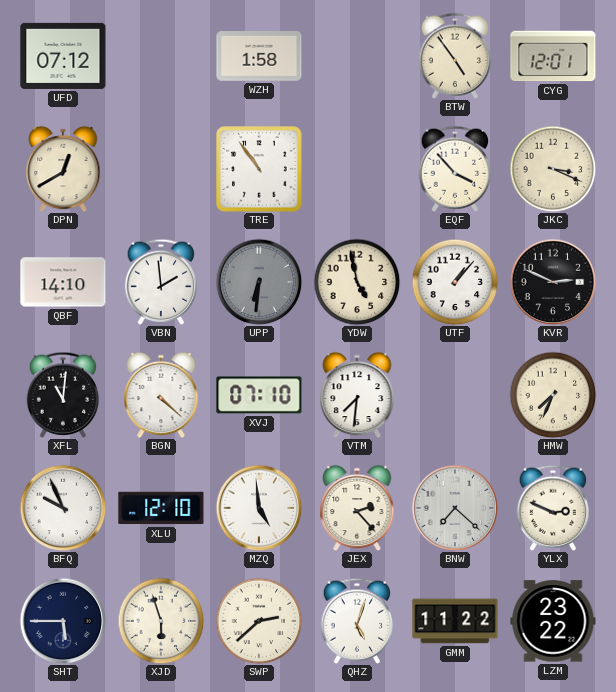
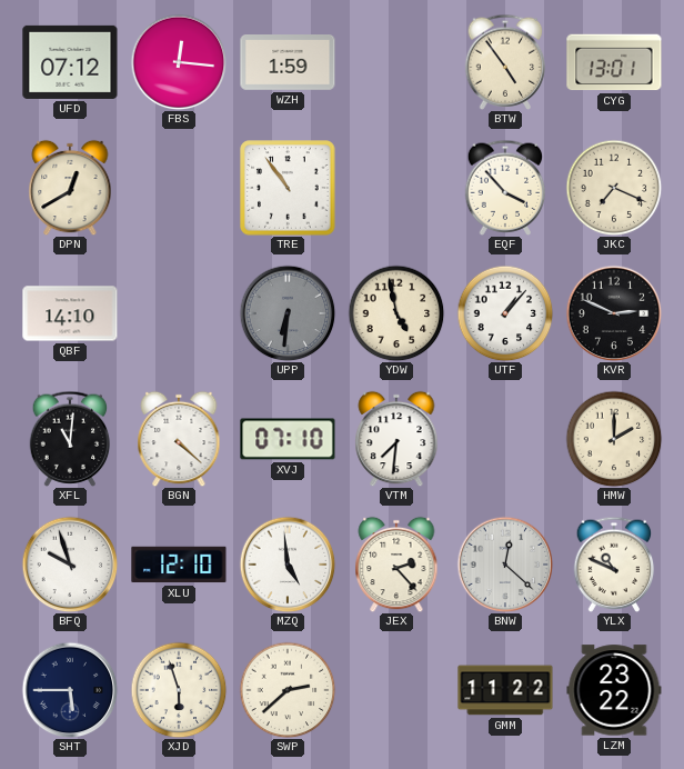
FBS: none -> 12:16 (179, 62)
WZH: 1:58 -> 1:59 (288, 63)
CYG: 12:01 -> 13:01 (614, 62)
JKC: 3:19 -> 7:19 (614, 188)
VBN: 1:59 -> none (161, 282)
HMW: 7:34 -> 2:00 (614, 439)
BFQ: 9:56 -> 9:57 (70, 565)
BNW: 7:22 -> 12:22 (505, 565)
YLX: 2:49 -> 10:49 (614, 565)
QHZ: 5:03 -> none (357, 621)
